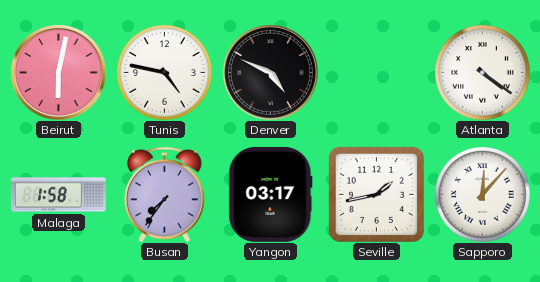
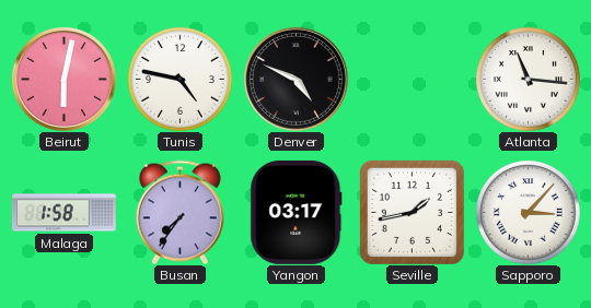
Atlanta: 4:21 -> 11:16 (529, 80)
Sapporo: 12:07 -> 3:07 (529, 213)
